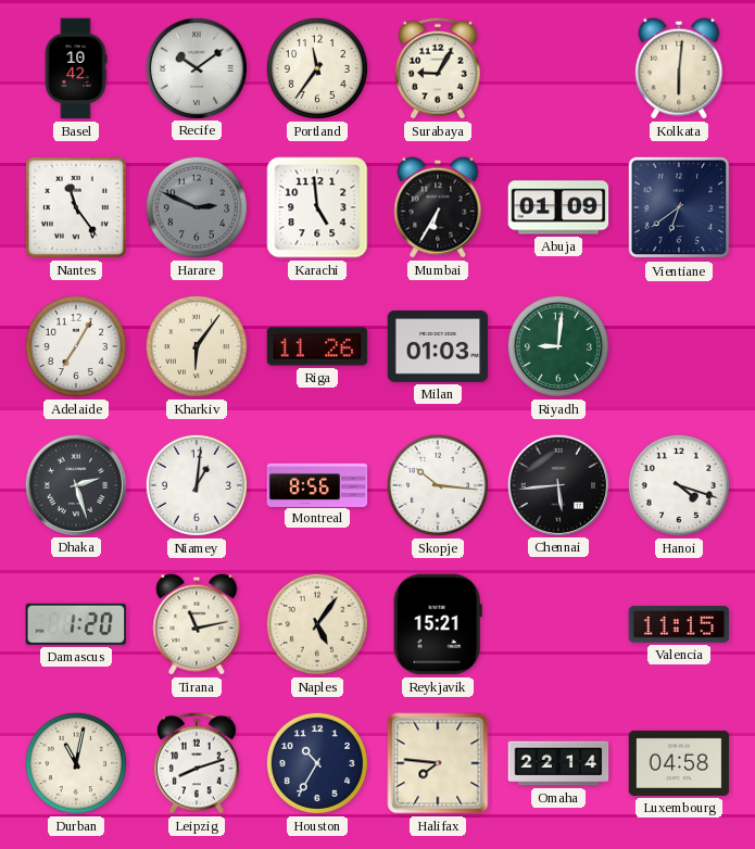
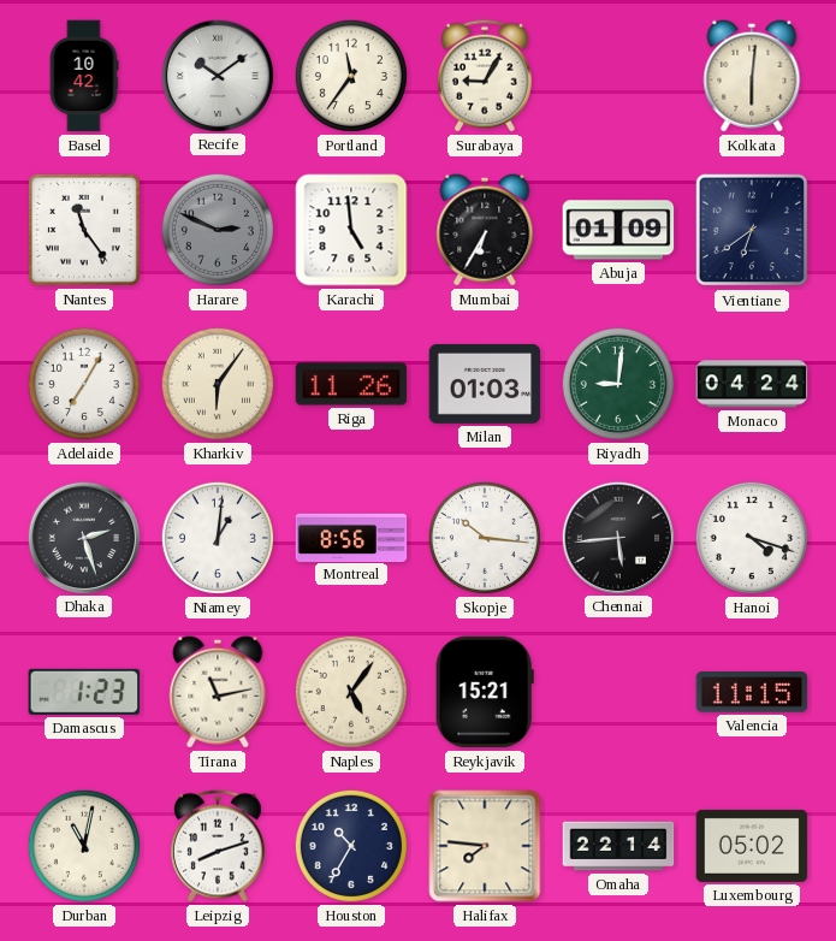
Monaco: none -> 04:24 (752, 384)
Damascus: 1:20 -> 1:23 (84, 692)
Luxembourg: 04:58 -> 05:02 (752, 846)
